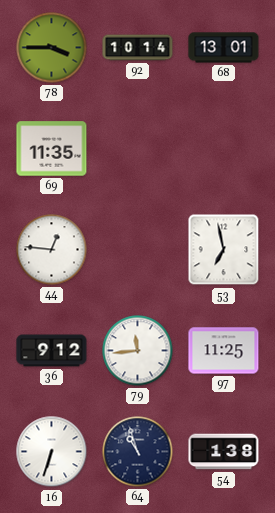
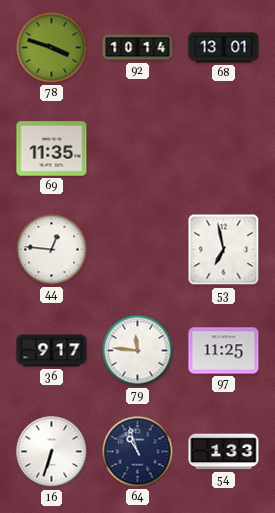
78: 3:45 -> 3:48 (52, 48)
36: 9:12 -> 9:17 (52, 351)
79: 11:44 -> 11:46 (138, 351)
54: 1:38 -> 1:33 (224, 452)
